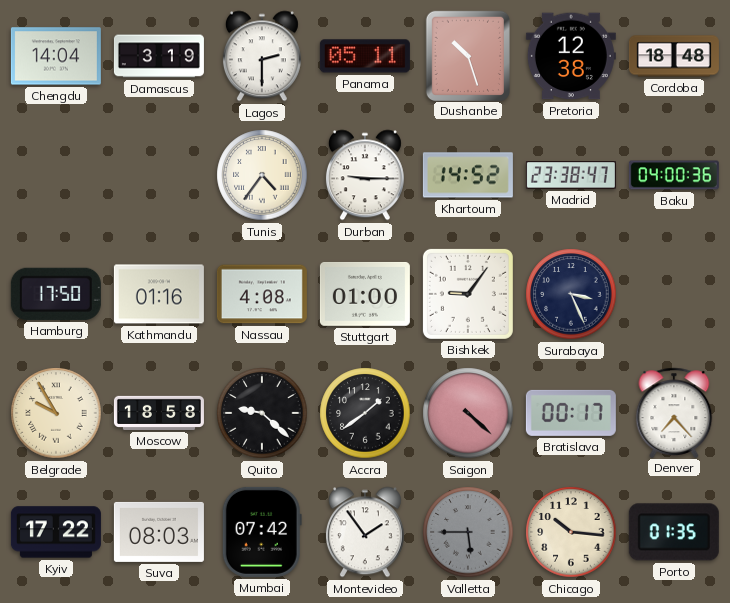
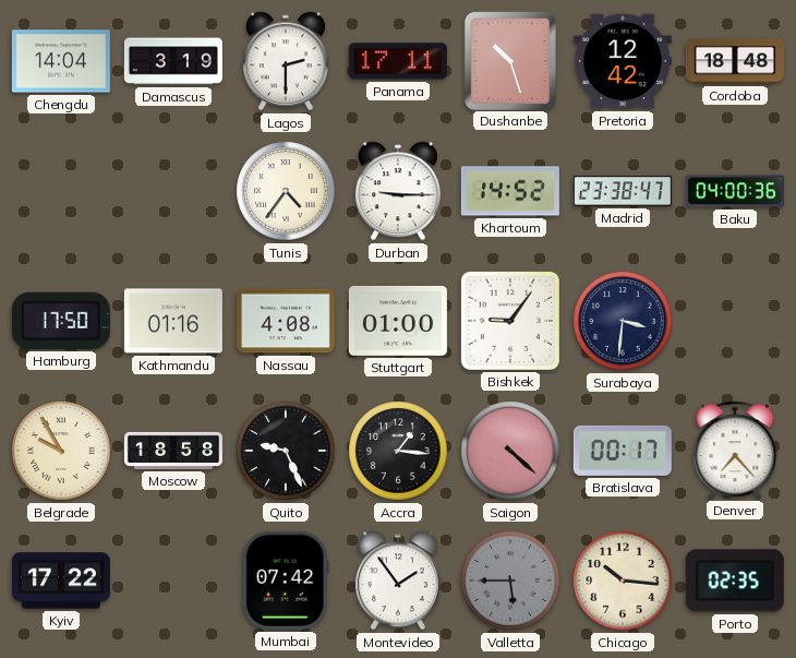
Panama: 05:11 -> 17:11 (398, 61)
Pretoria: 12:38 -> 12:42 (623, 61)
Surabaya: 3:26 -> 3:31 (623, 321)
Quito: 9:22 -> 9:26 (286, 451)
Accra: 1:39 -> 1:16 (398, 451)
Suva: 08:03 -> none (159, 532)
Porto: 01:35 -> 02:35 (735, 581)
